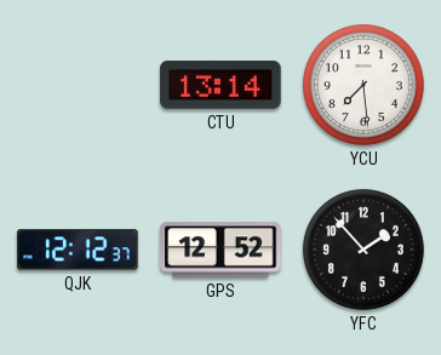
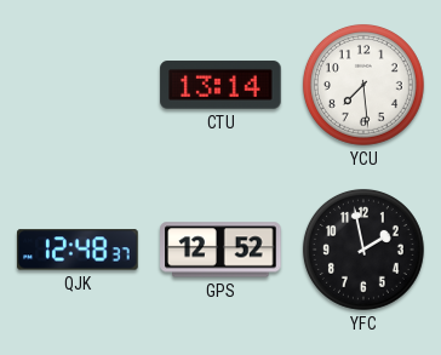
QJK: 12:12 -> 12:48 (78, 250)
YFC: 1:53 -> 1:58 (363, 250)
